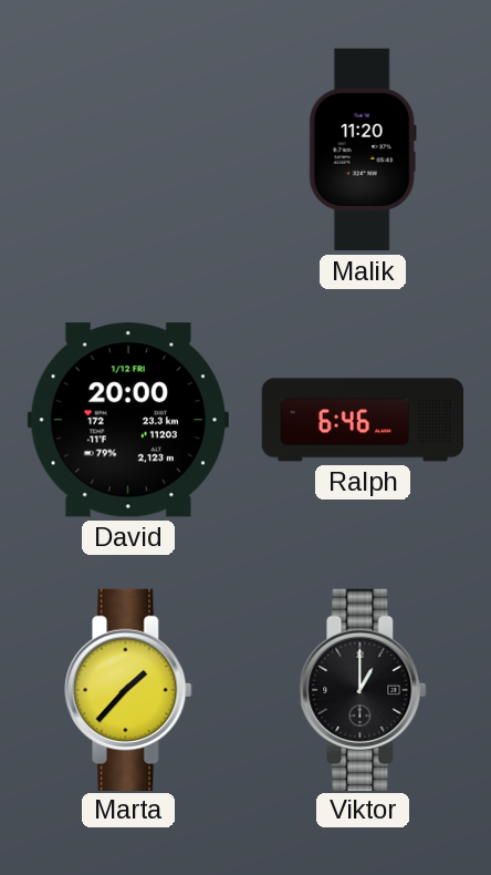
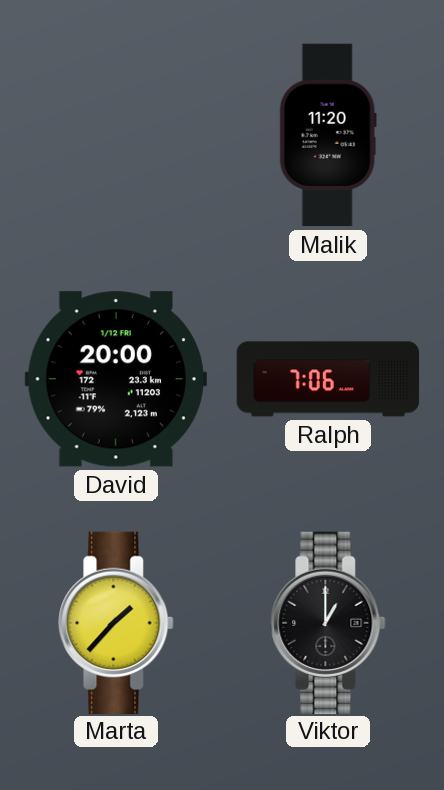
Ralph: 6:46 -> 7:06 (328, 379)
